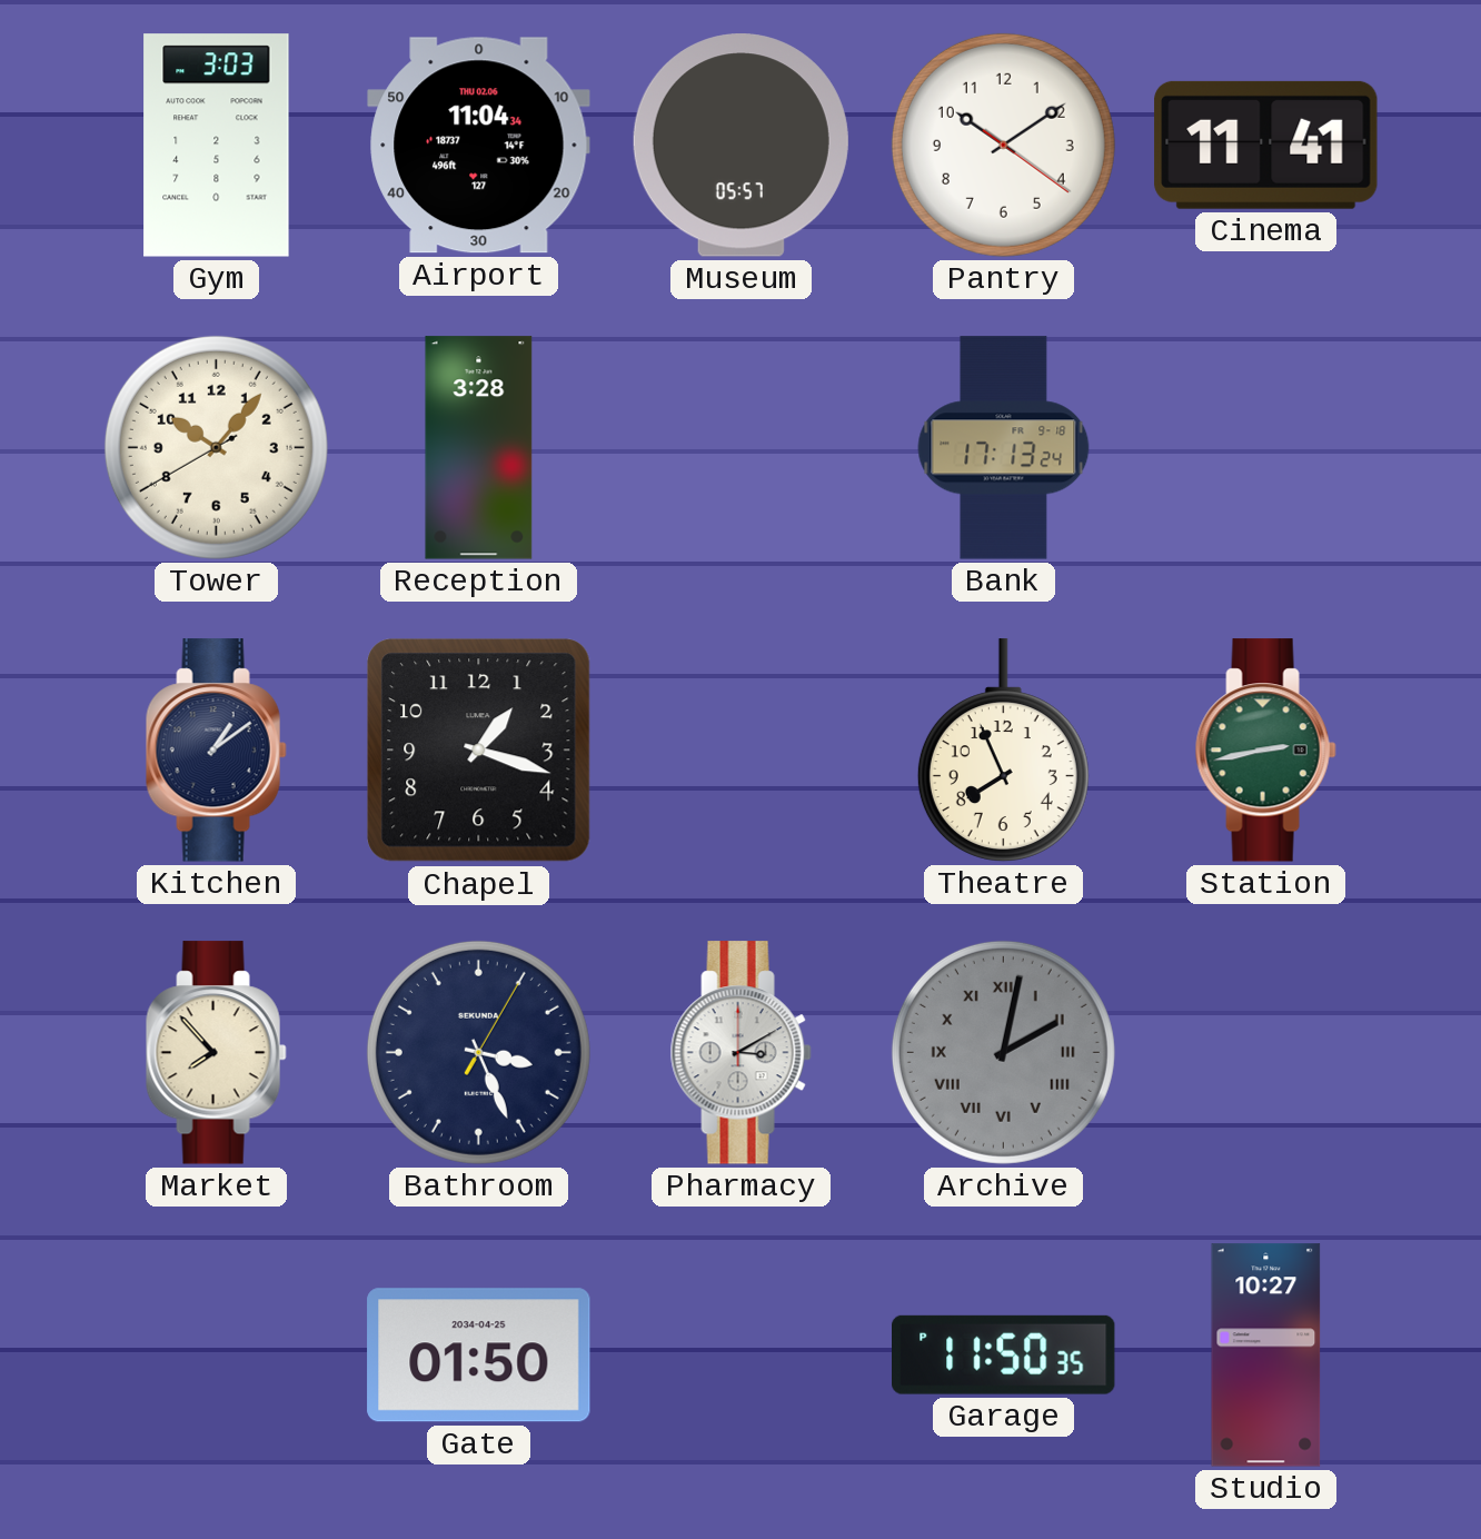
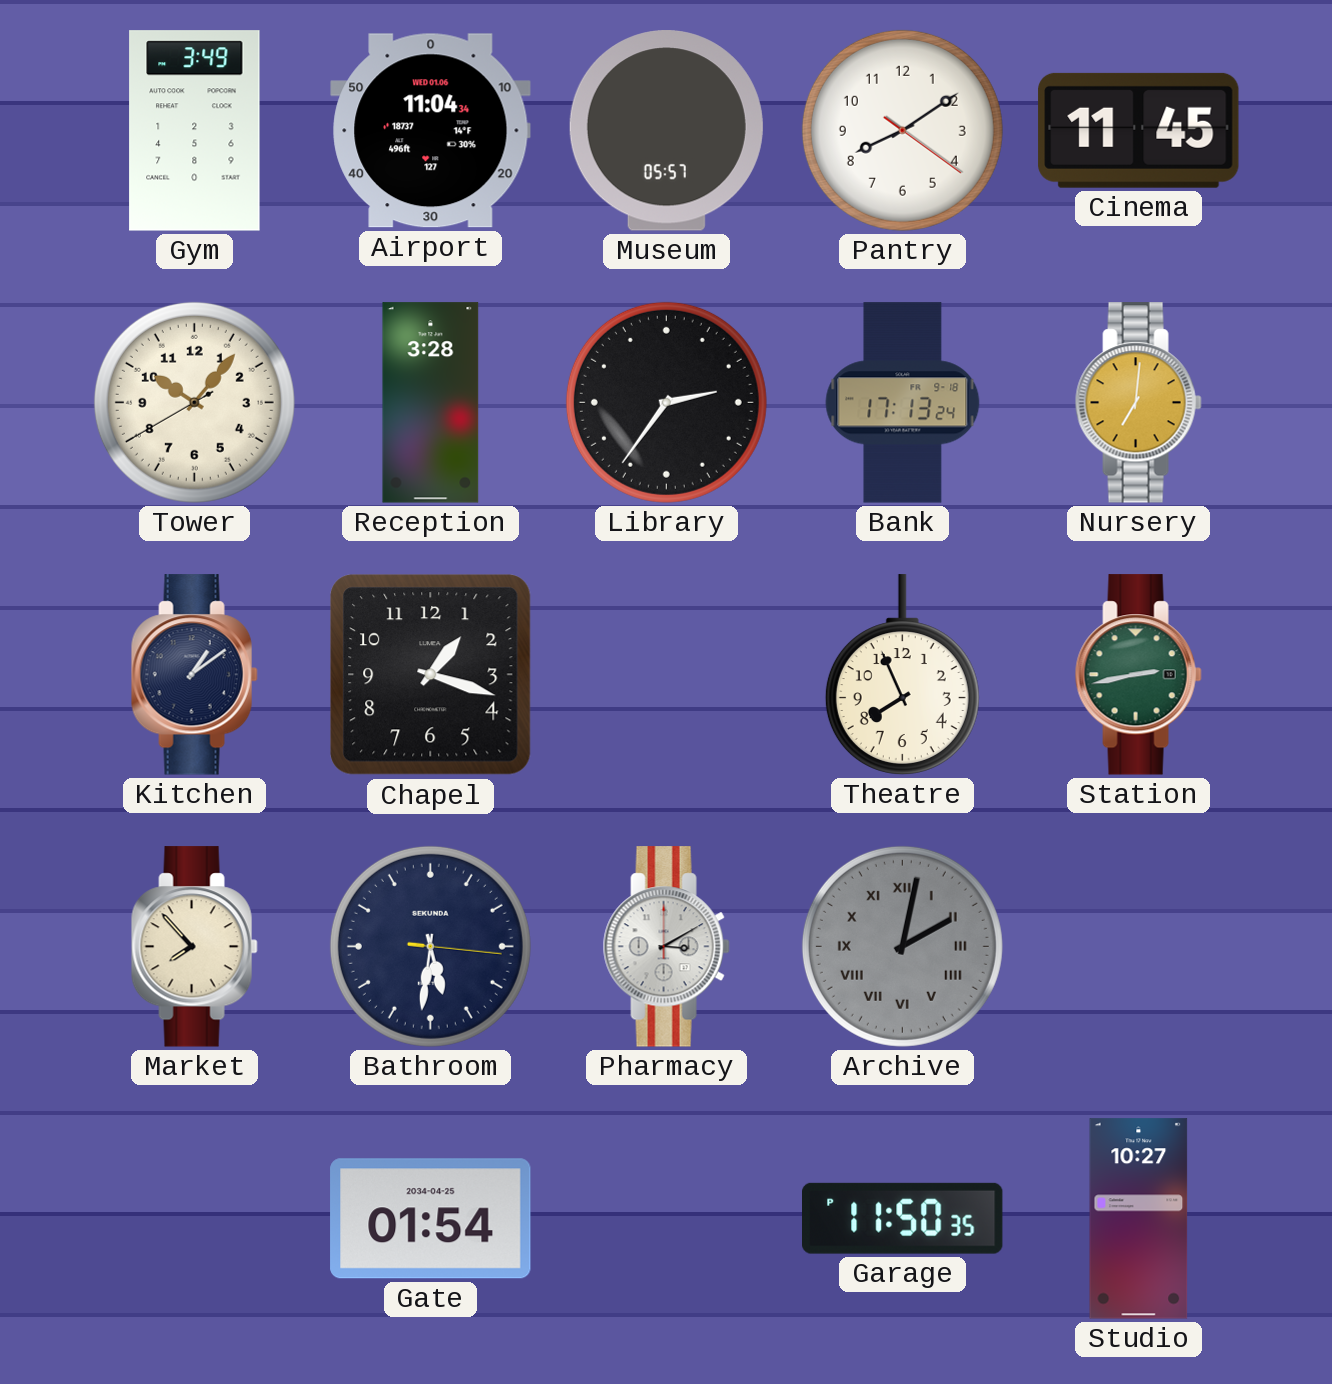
Gym: 3:03 -> 3:49 (195, 131)
Airport date: THU 02.06 -> WED 01.06 (431, 131)
Pantry: 10:09 -> 8:09 (902, 130)
Cinema: 11:41 -> 11:45 (1139, 130)
Library: none -> 2:36 (666, 402)
Nursery: none -> 7:01 (1138, 403)
Bathroom: 3:26 -> 5:31 (430, 946)
Gate: 01:50 -> 01:54 (431, 1219)
